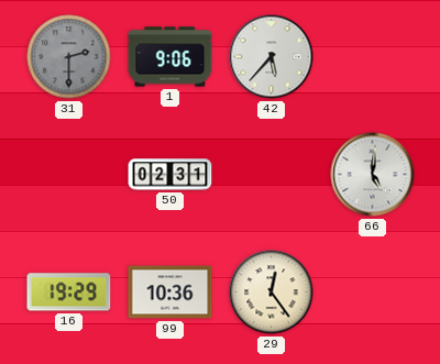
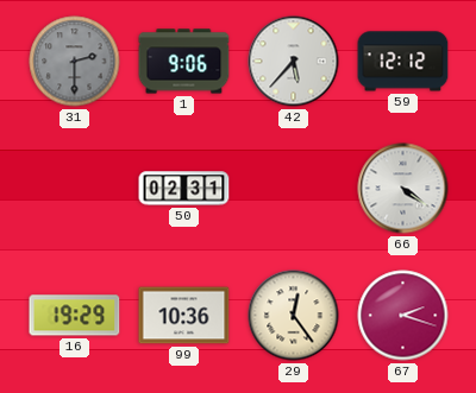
59: none -> 12:12 (403, 62)
66: 5:01 -> 4:21 (403, 189)
67: none -> 2:18 (403, 316)
